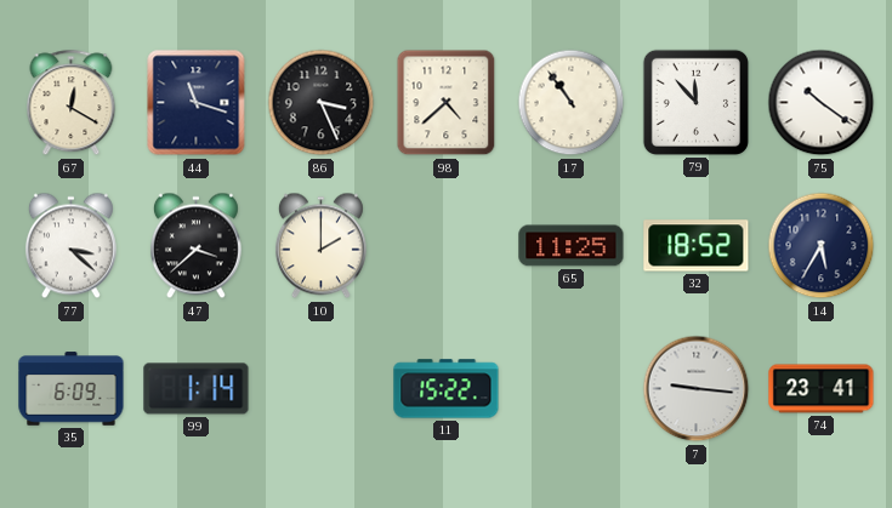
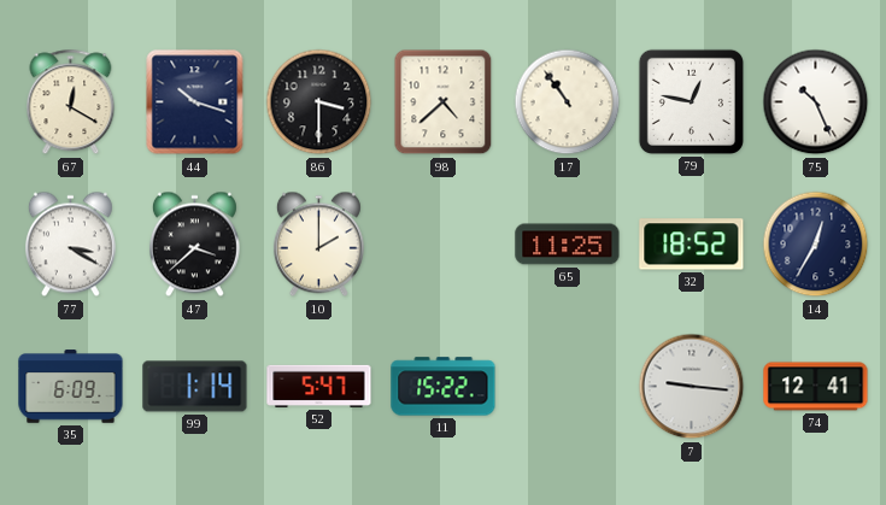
44: 11:18 -> 10:18 (195, 102)
86: 3:26 -> 3:30 (319, 102)
79: 11:53 -> 12:47 (691, 101)
75: 10:21 -> 10:26 (816, 102)
77: 3:22 -> 3:20 (70, 245)
14: 5:35 -> 12:35 (816, 245)
52: none -> 5:47 (319, 386)
74: 23:41 -> 12:41 (816, 387)
